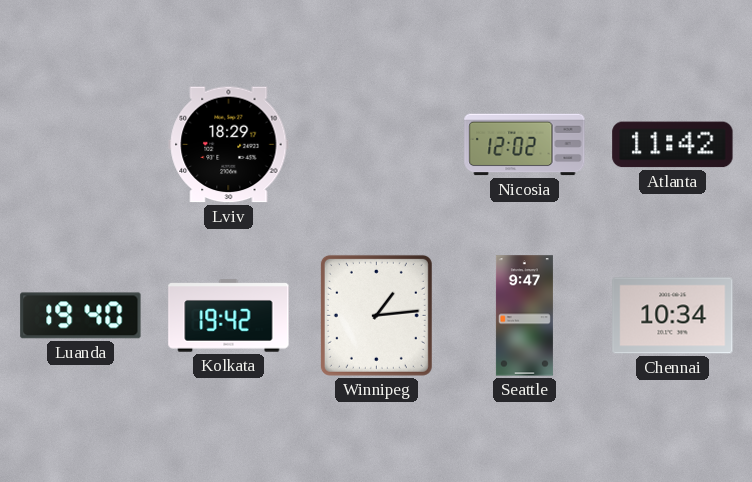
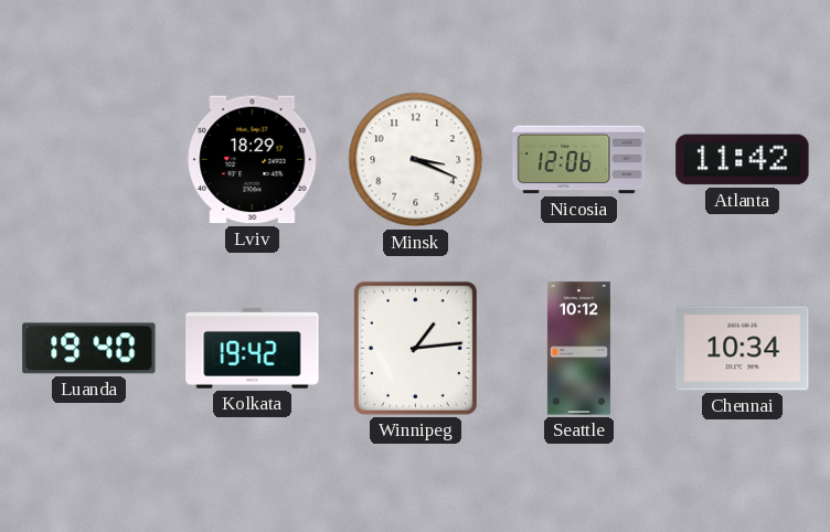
Minsk: none -> 3:19 (416, 160)
Nicosia: 12:02 -> 12:06 (579, 160)
Seattle: 9:47 -> 10:12 (578, 349)
